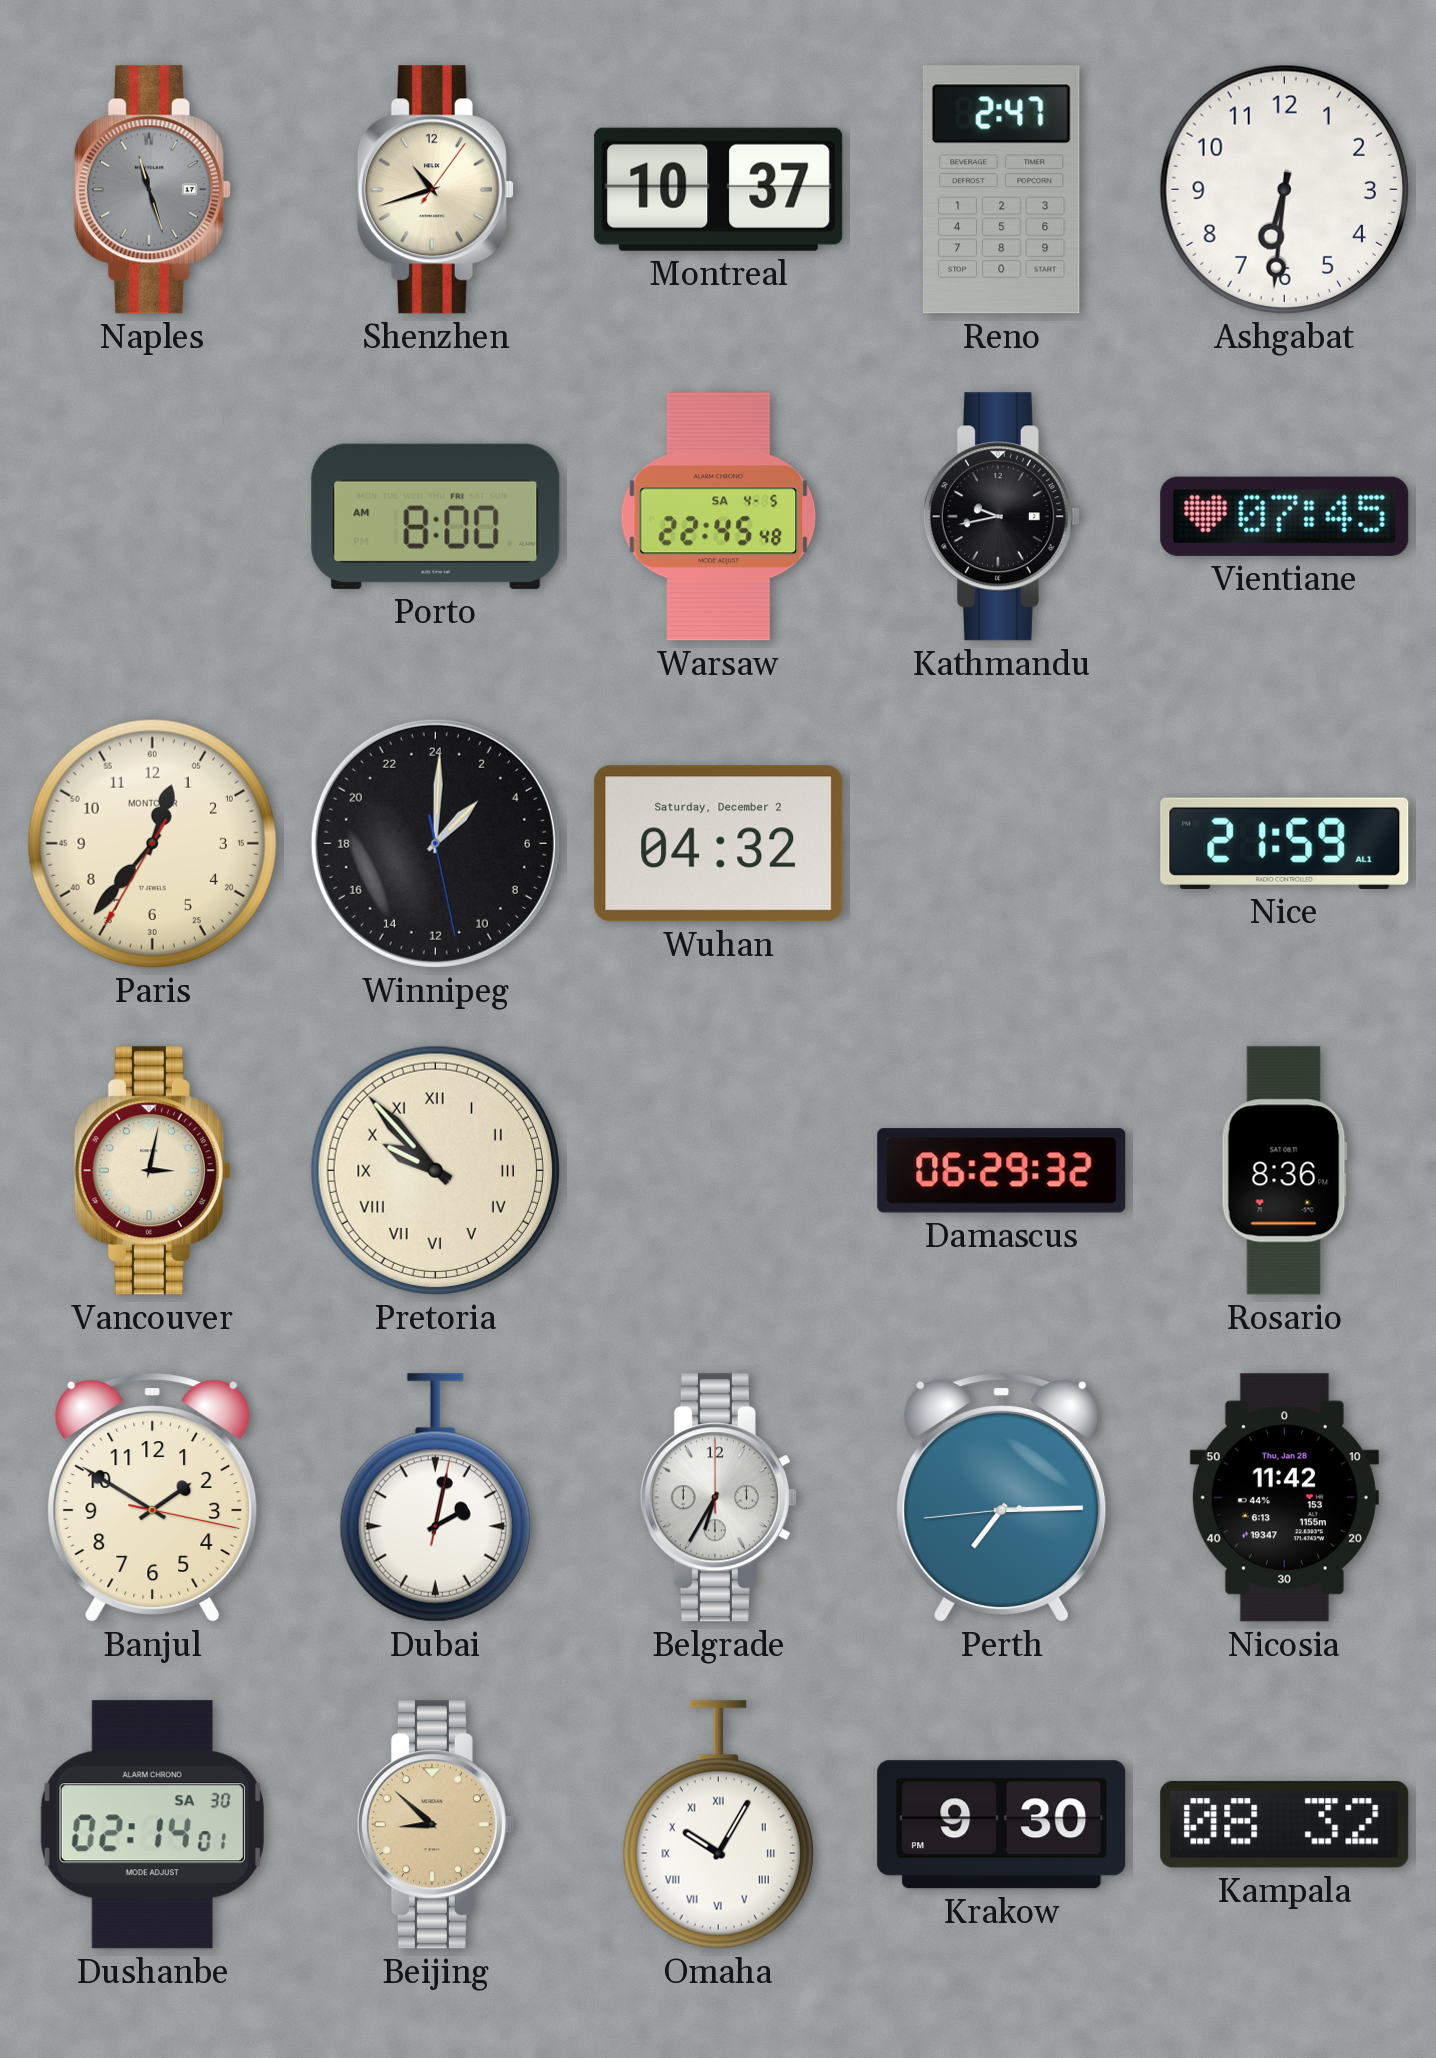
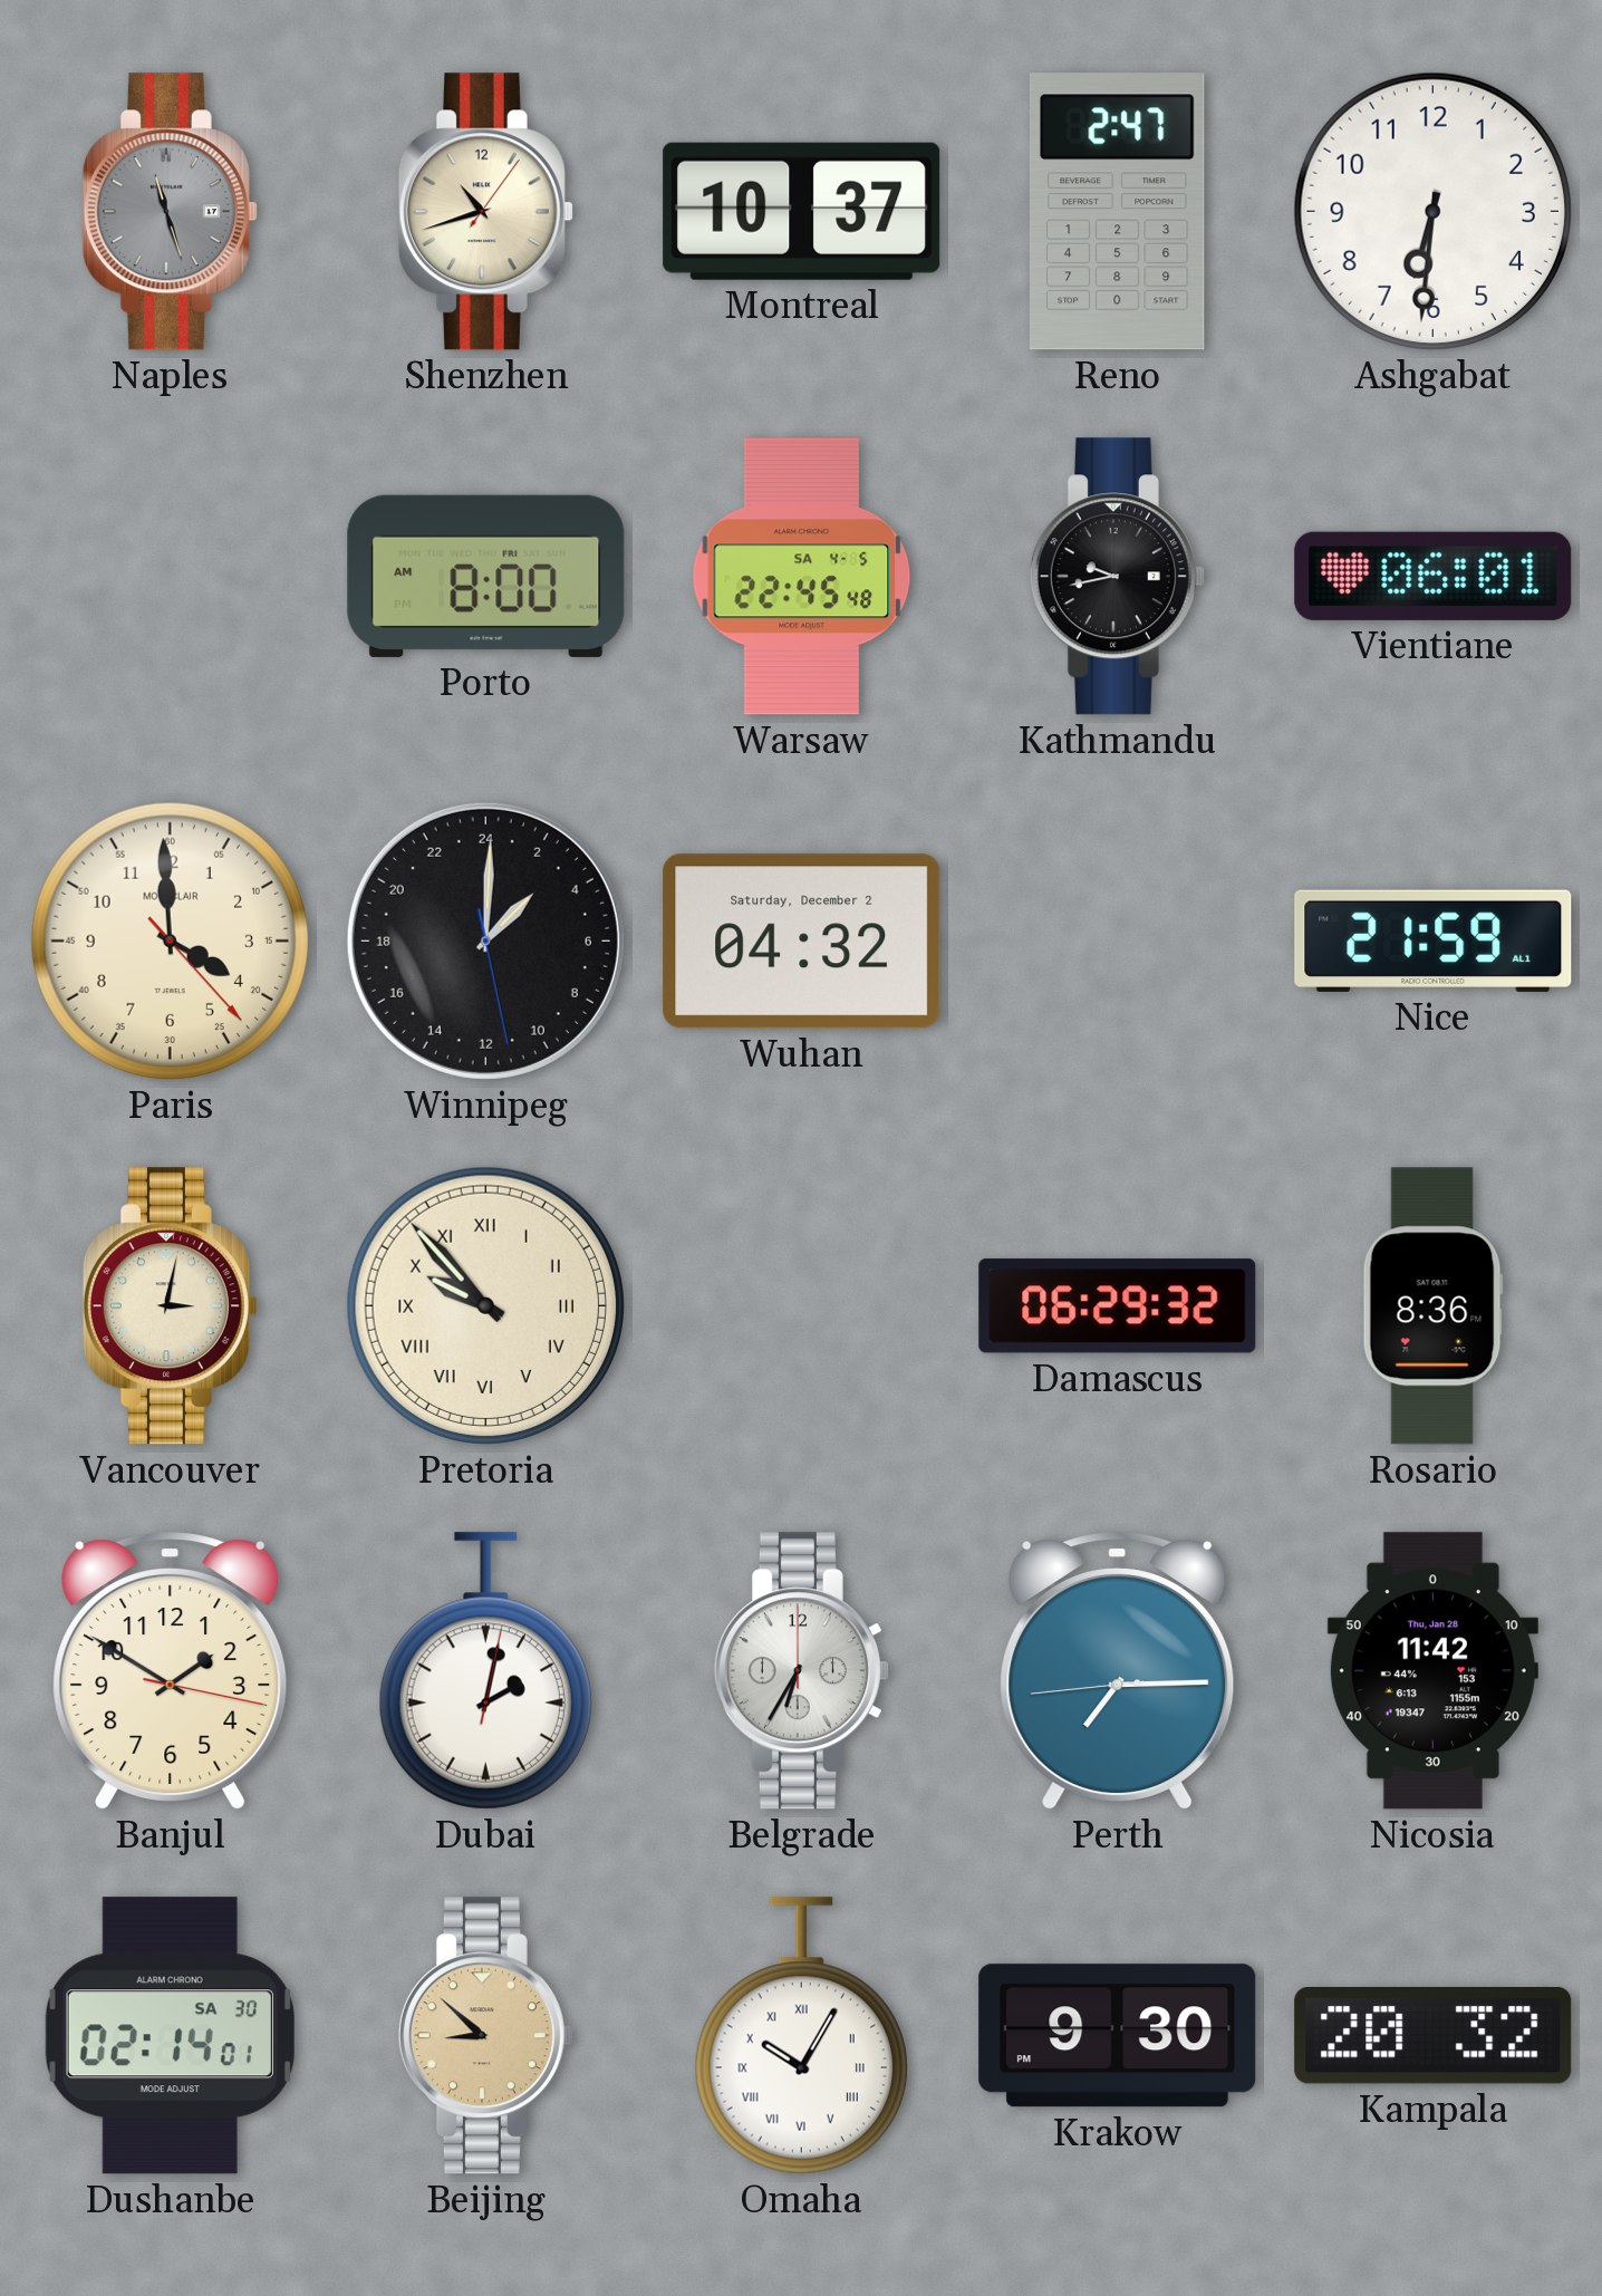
Vientiane: 07:45 -> 06:01 (1434, 576)
Paris: 12:36 -> 3:59 (170, 940)
Kampala: 08:32 -> 20:32 (1434, 2036)
